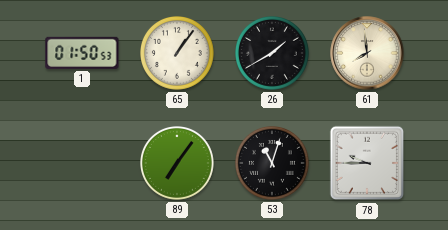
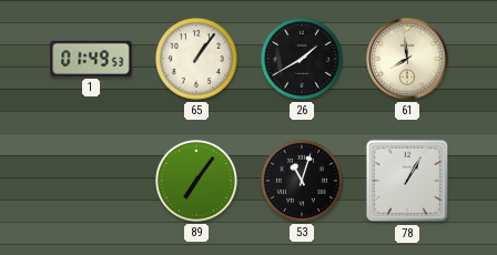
1: 01:50 -> 01:49 (91, 59)
78: 9:45 -> 1:05 (407, 181)
